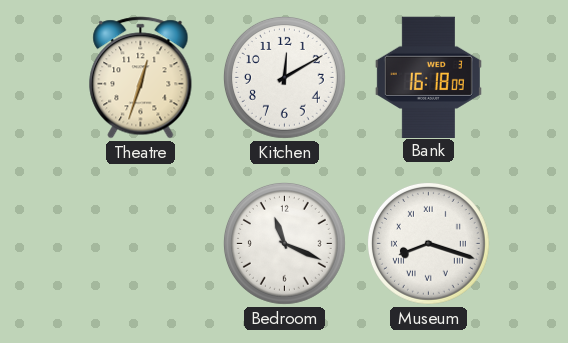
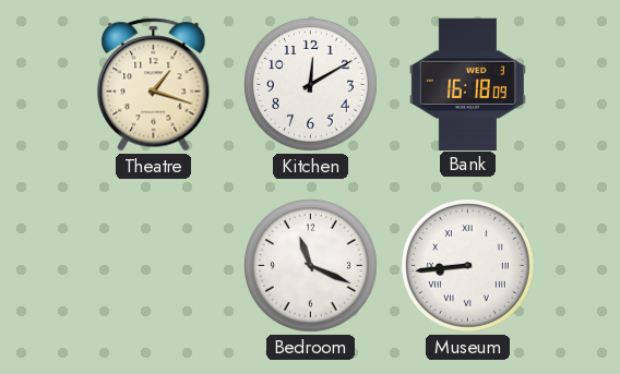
Theatre: 12:33 -> 1:18 (154, 85)
Museum: 8:18 -> 8:44 (467, 265)
